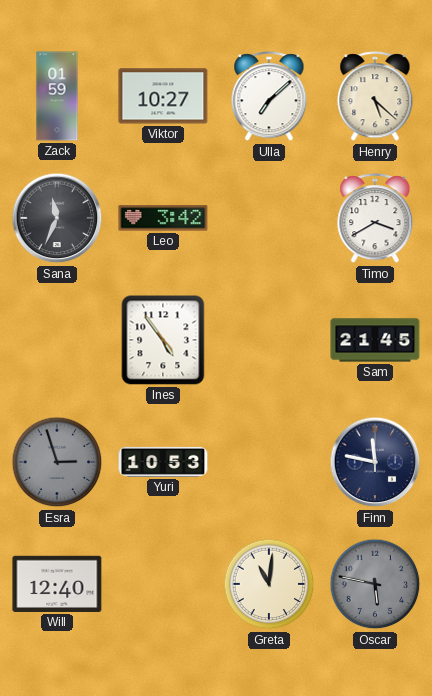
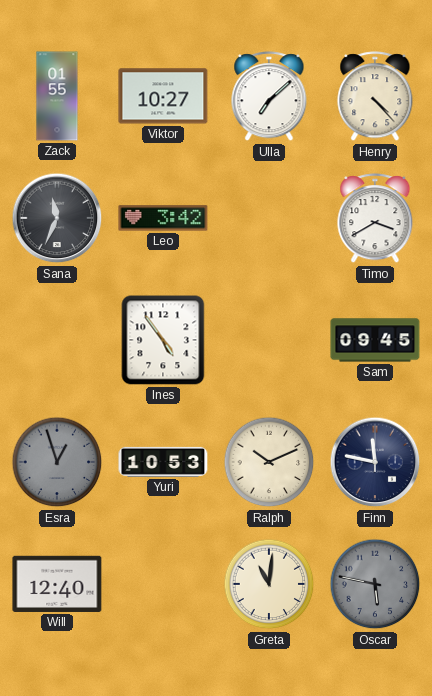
Zack: 01:59 -> 01:55 (57, 96)
Henry: 5:22 -> 4:23 (375, 97)
Sam: 21:45 -> 09:45 (375, 340)
Esra: 2:57 -> 12:57 (57, 462)
Ralph: none -> 10:11 (269, 462)
